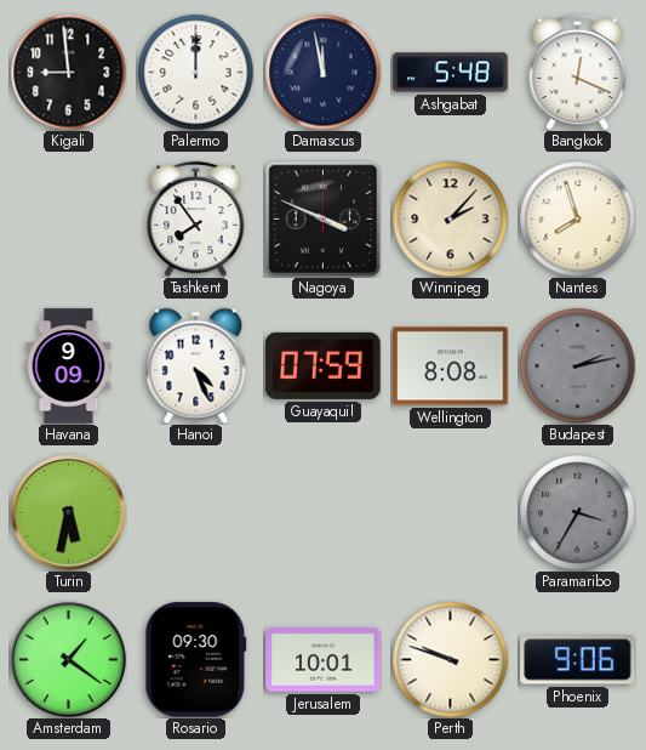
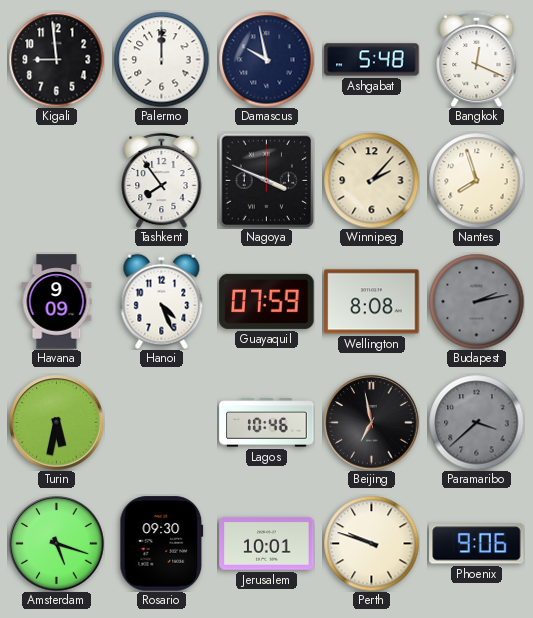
Damascus: 11:58 -> 9:58 (266, 59)
Lagos: none -> 10:46 (267, 423)
Beijing: none -> 6:58 (372, 423)
Paramaribo: 3:35 -> 3:38 (476, 422)
Amsterdam: 1:21 -> 5:18 (57, 544)
